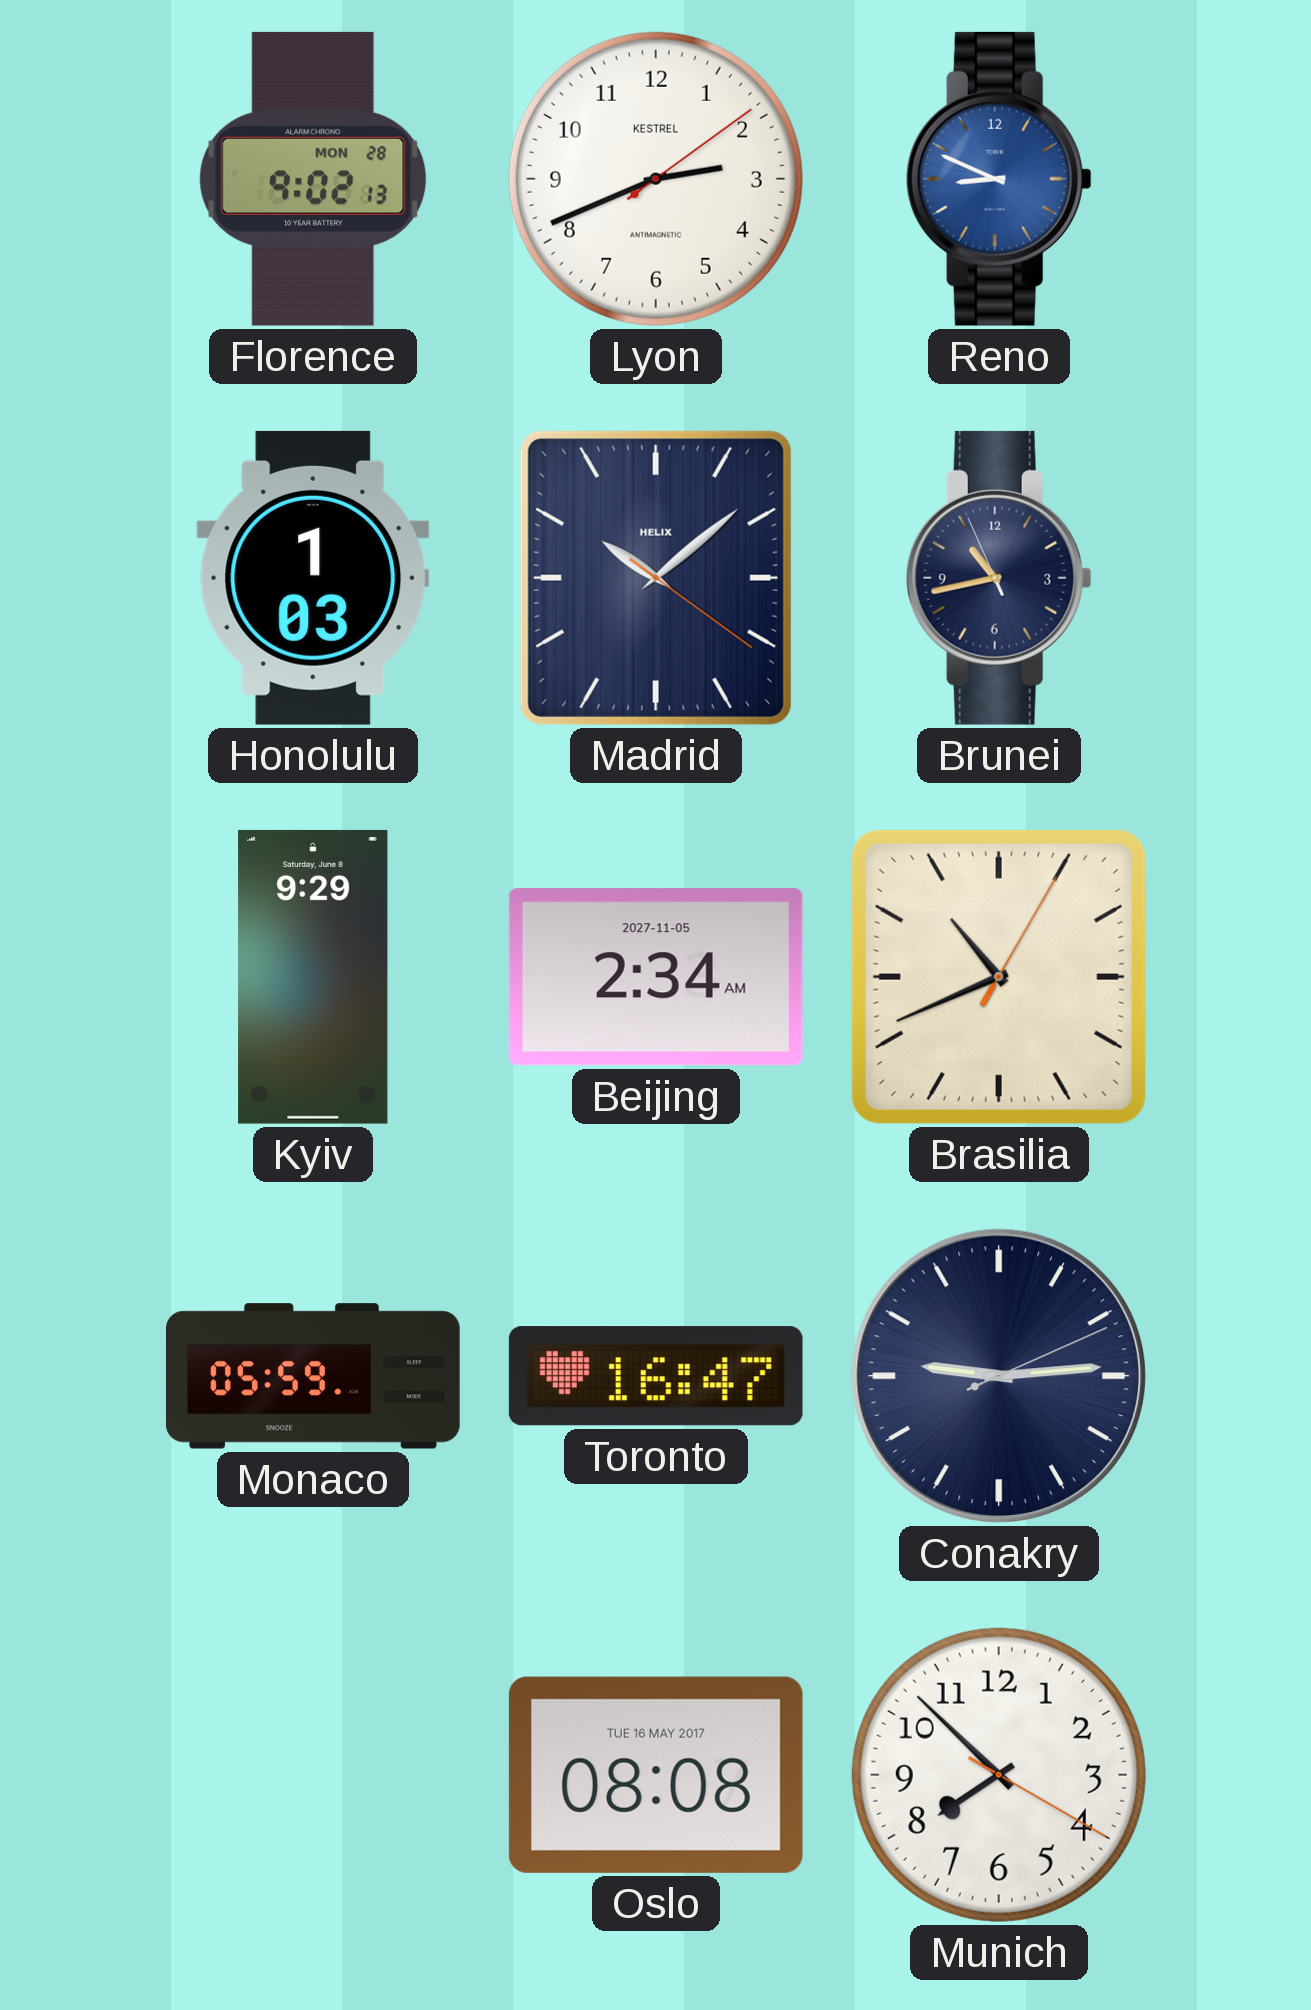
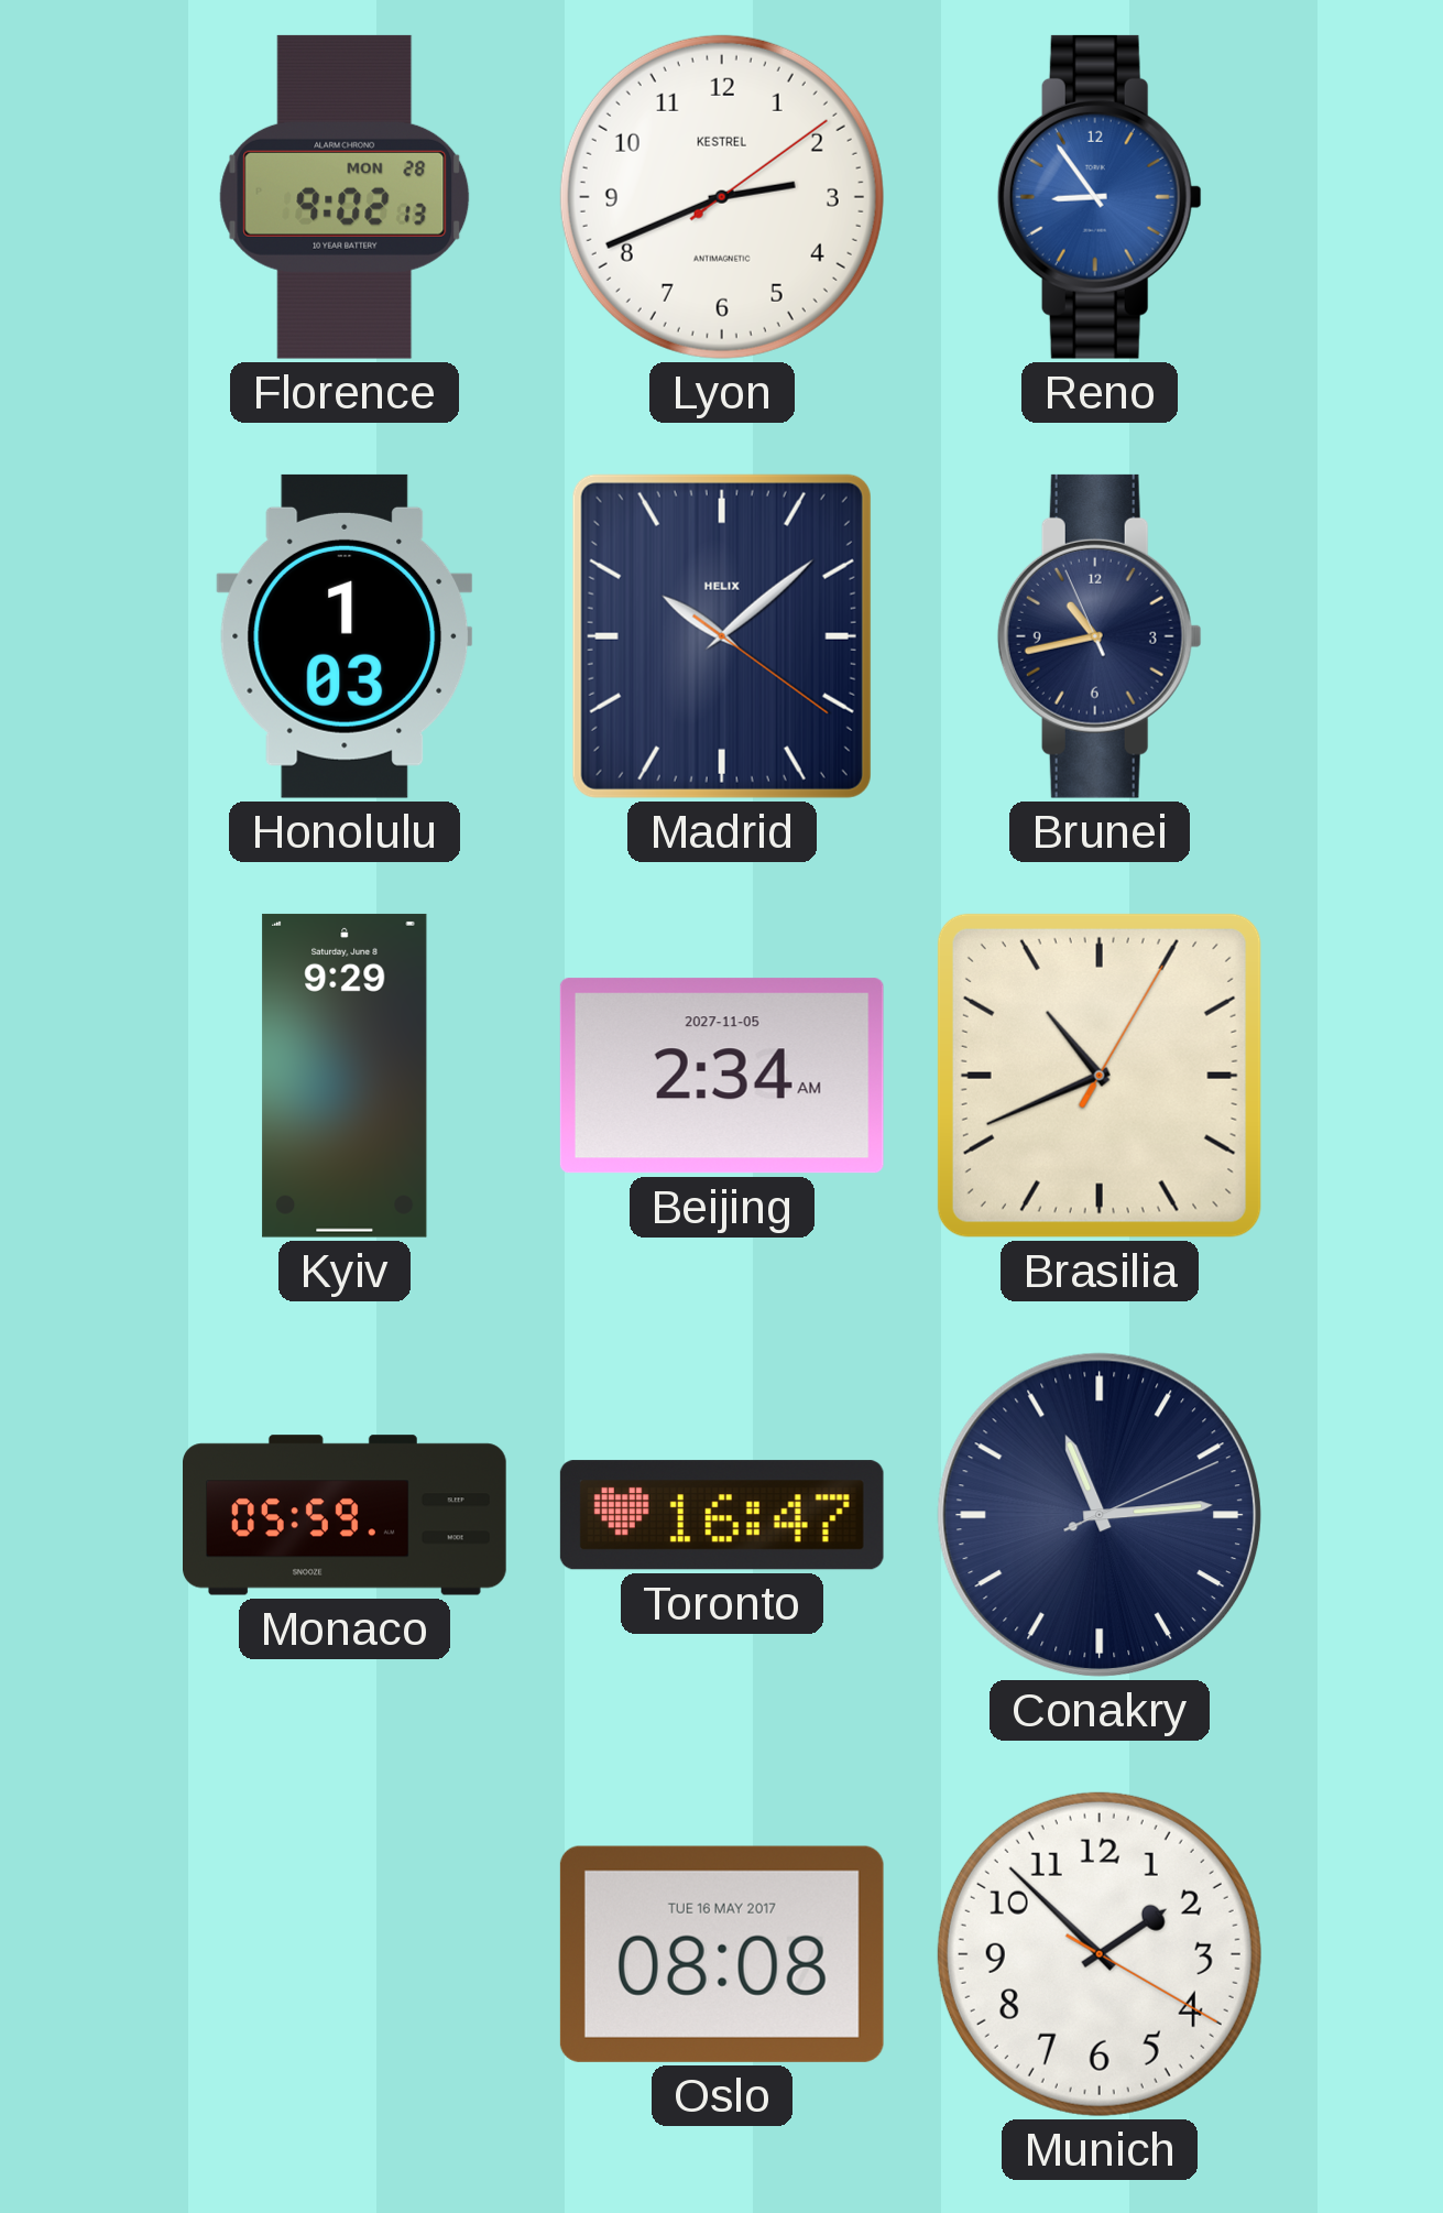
Reno: 8:49 -> 8:54 (1100, 197)
Conakry: 9:14 -> 11:14 (1100, 1515)
Munich: 7:52 -> 1:52 (1100, 1954)
